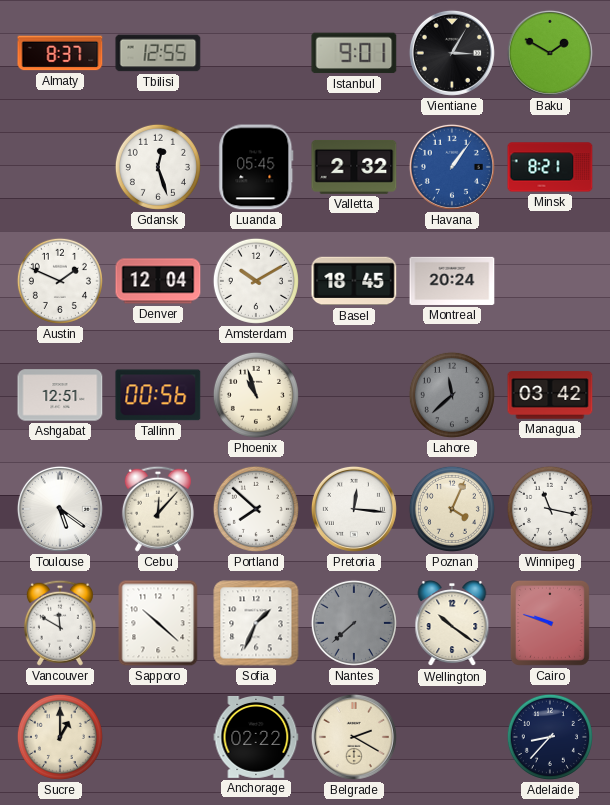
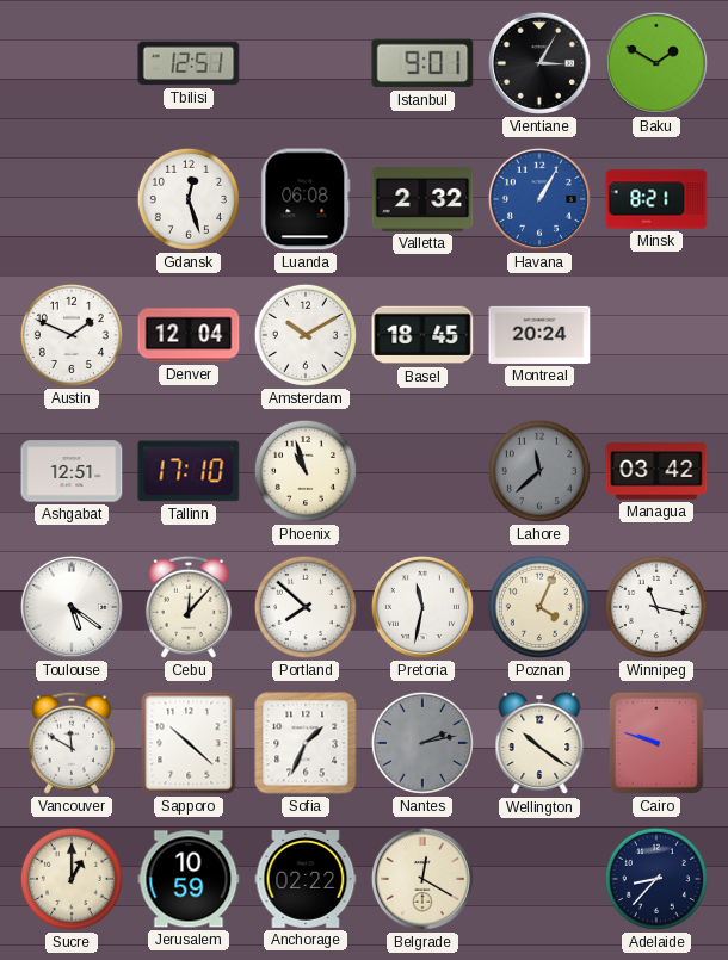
Almaty: 8:37 -> none (60, 53)
Tbilisi: 12:55 -> 12:51 (189, 63)
Luanda: 05:45 -> 06:08 (306, 199)
Havana: 1:06 -> 1:05 (539, 199)
Tallinn: 00:56 -> 17:10 (189, 471)
Pretoria: 12:16 -> 11:32 (422, 607)
Nantes: 7:38 -> 2:13 (422, 743)
Jerusalem: none -> 10:59 (189, 879)
Belgrade: 2:20 -> 12:20 (422, 879)
